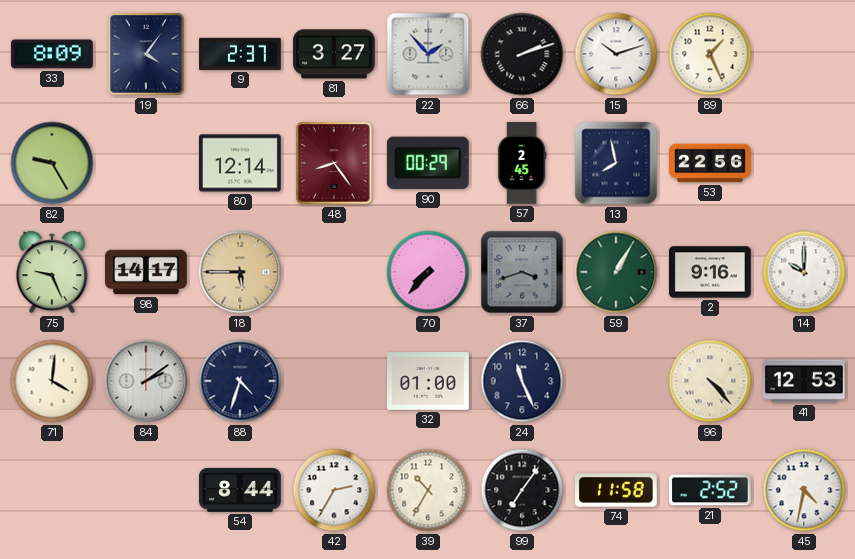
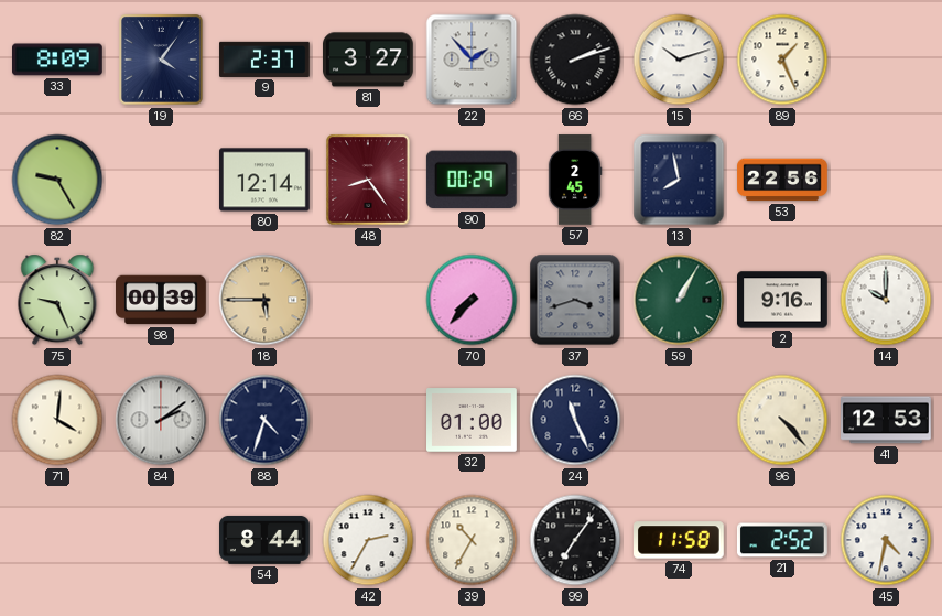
98: 14:17 -> 00:39 (162, 300)
